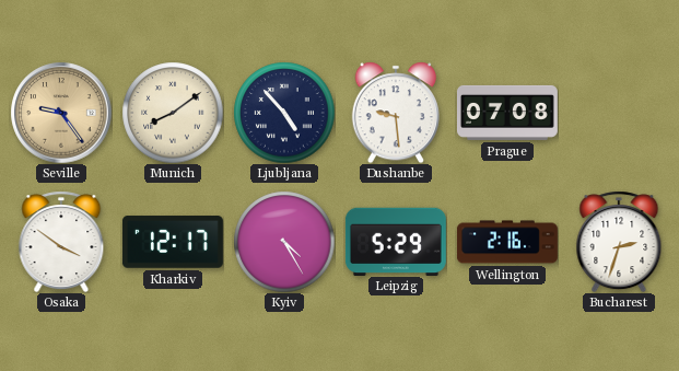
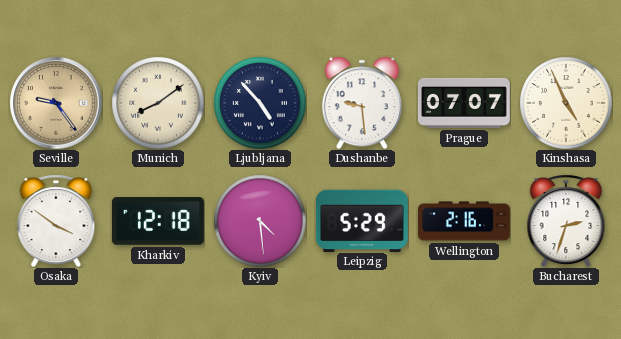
Prague: 07:08 -> 07:07 (464, 103)
Kinshasa: none -> 4:56 (566, 103)
Kharkiv: 12:17 -> 12:18 (158, 221)
Kyiv: 4:25 -> 4:29 (260, 221)
